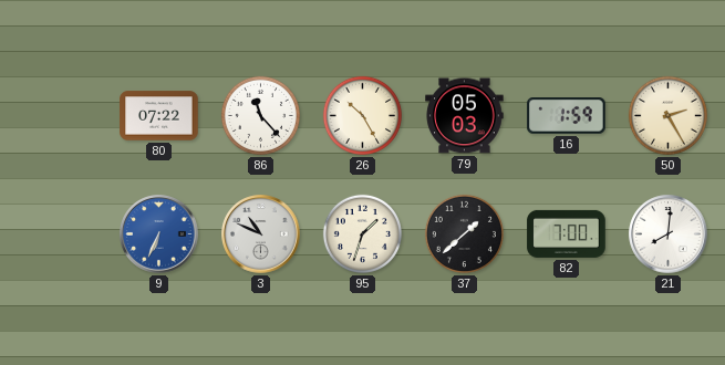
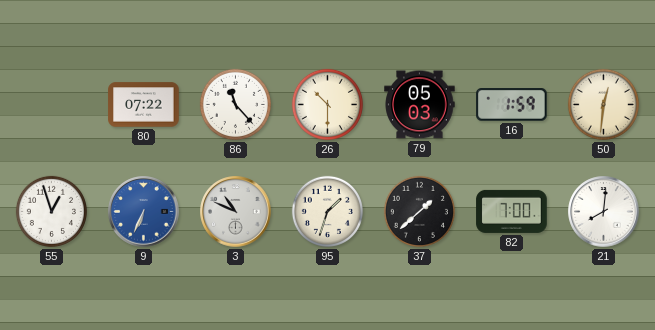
26: 10:25 -> 10:30 (327, 104)
50: 2:25 -> 12:31 (603, 104)
55: none -> 12:57 (51, 211)
